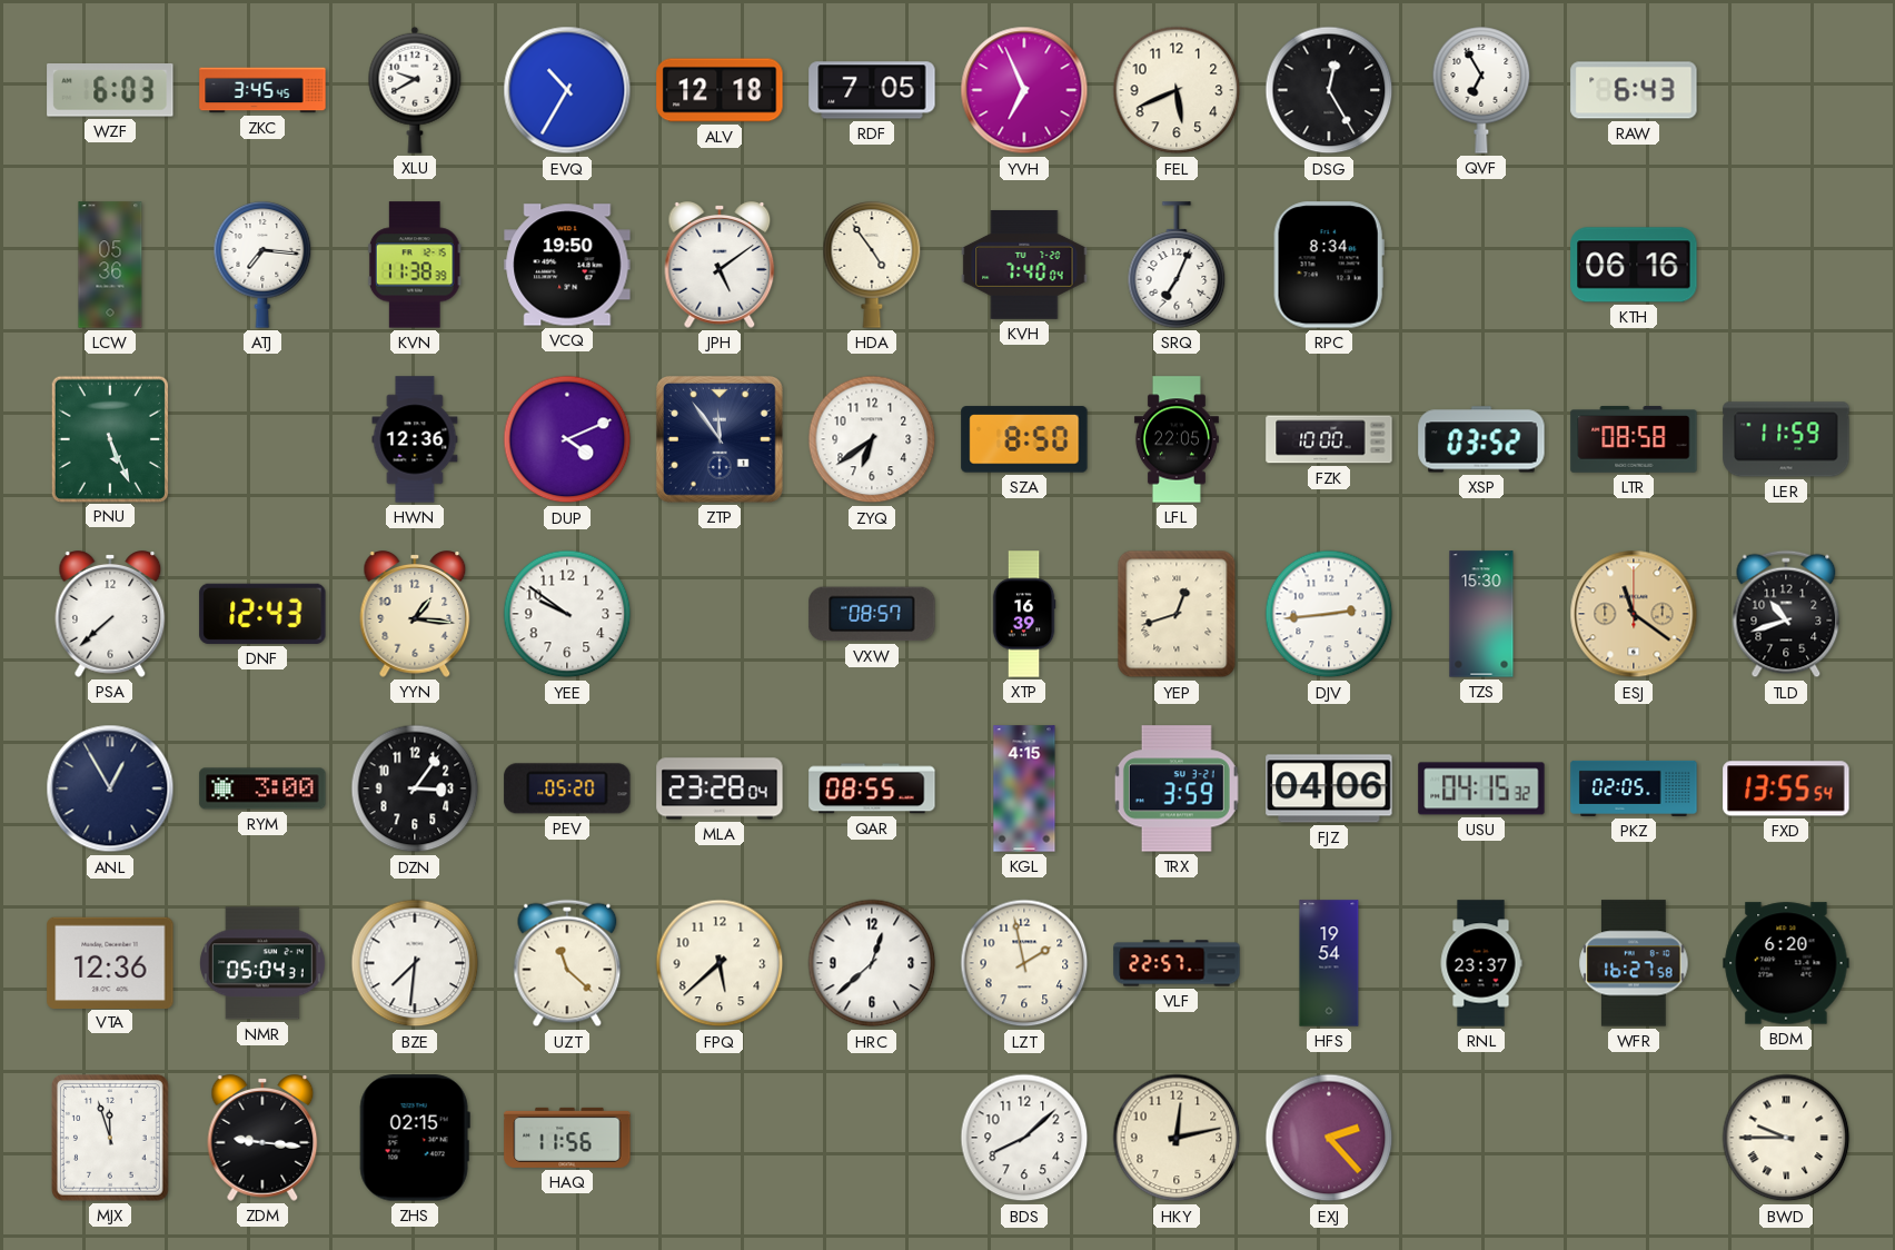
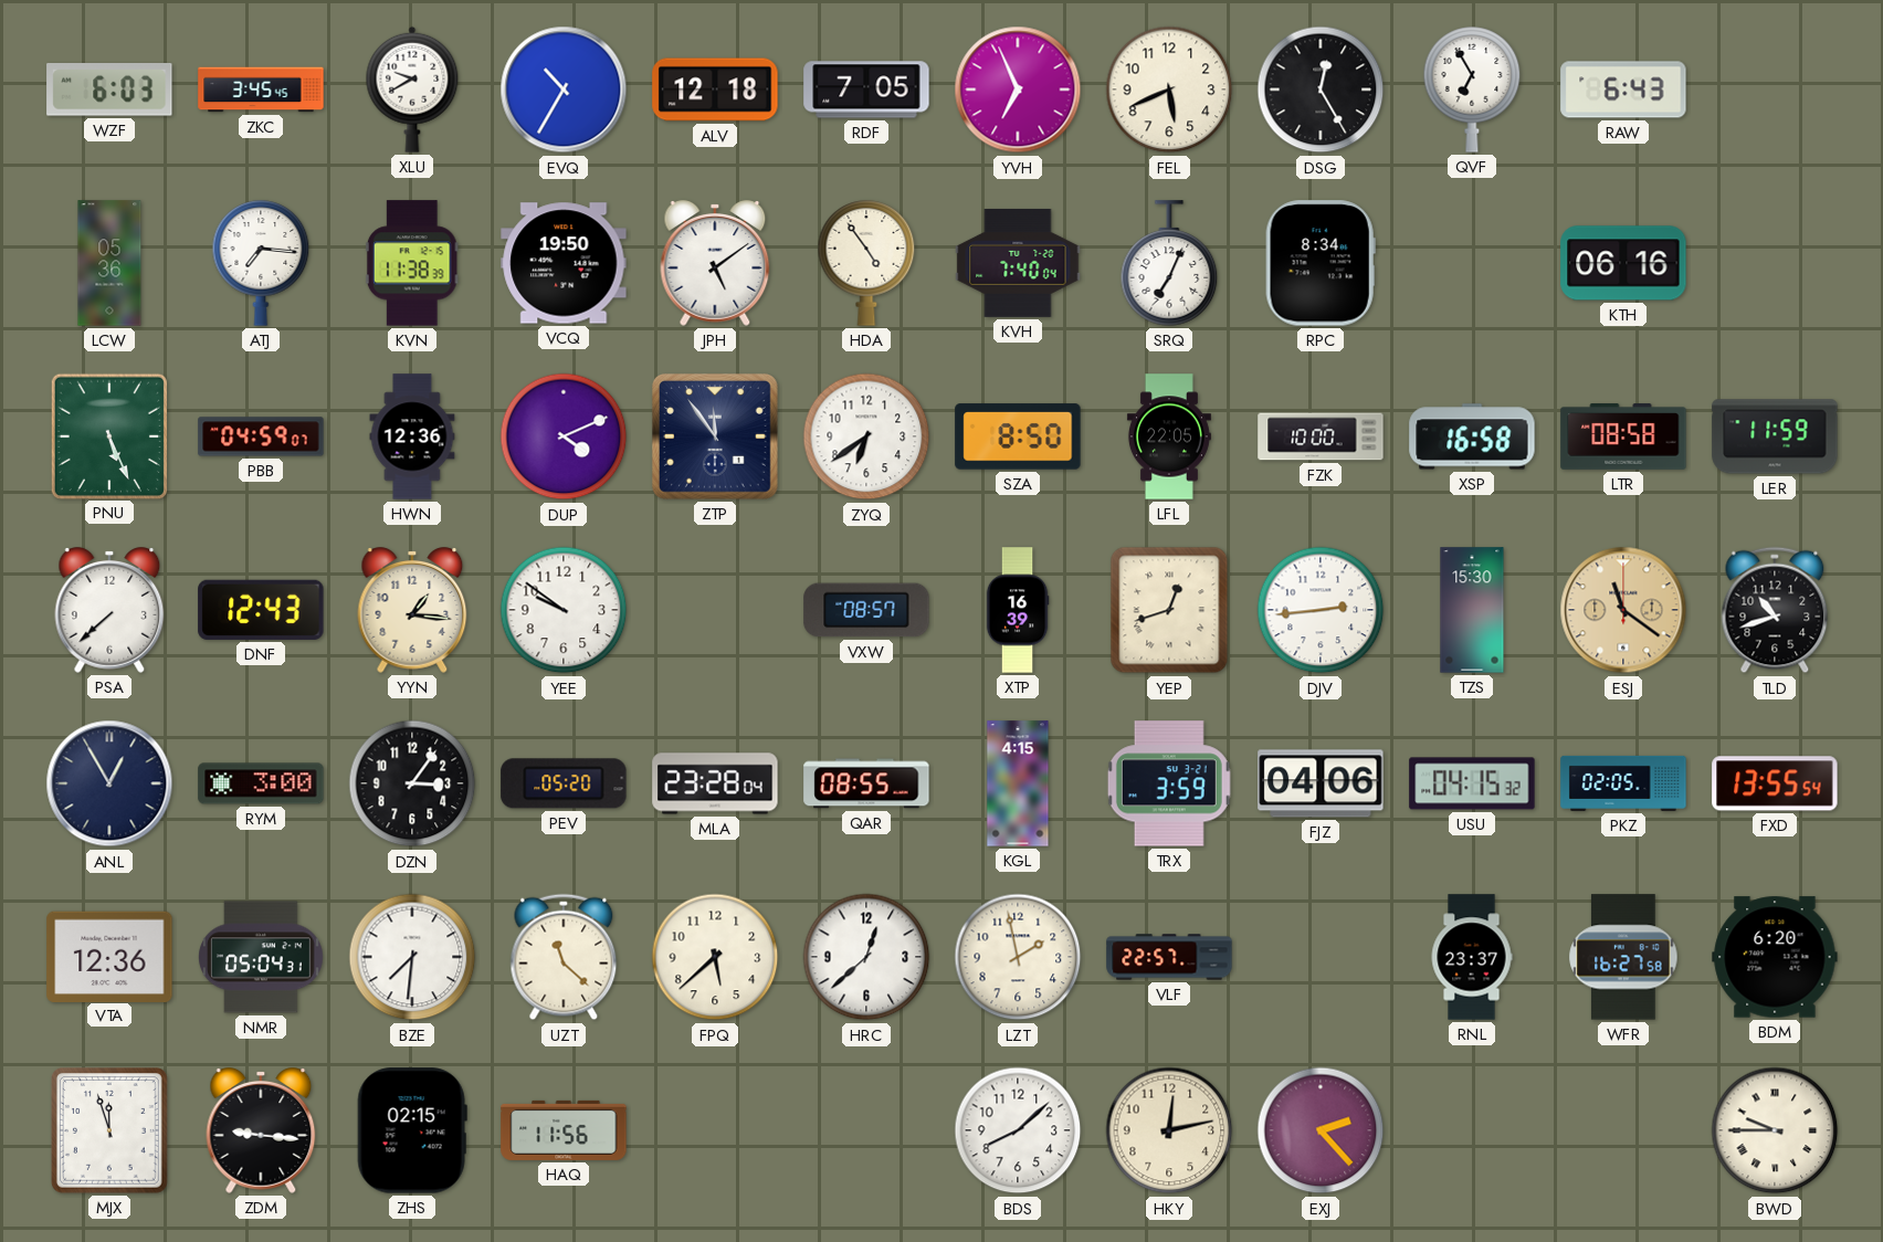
PBB: none -> 04:59 (261, 436)
XSP: 03:52 -> 16:58 (1472, 436)
HFS: 19:54 -> none (1329, 963)
